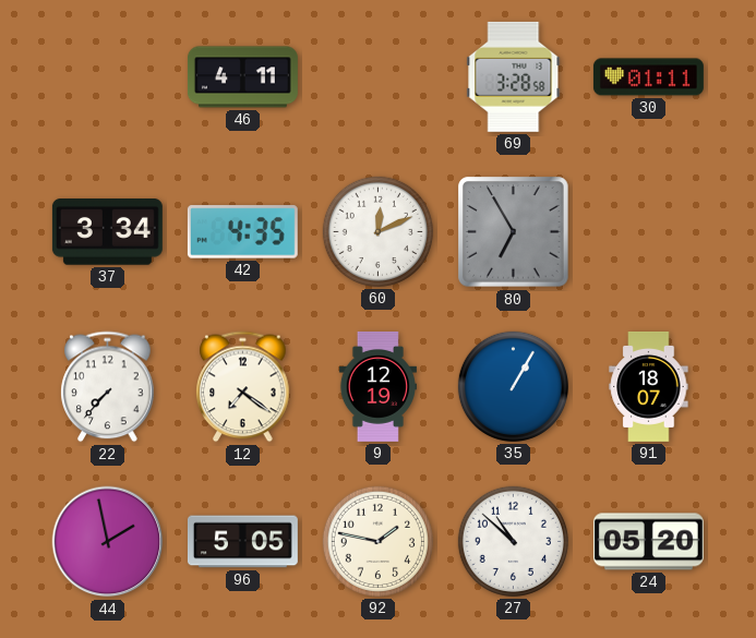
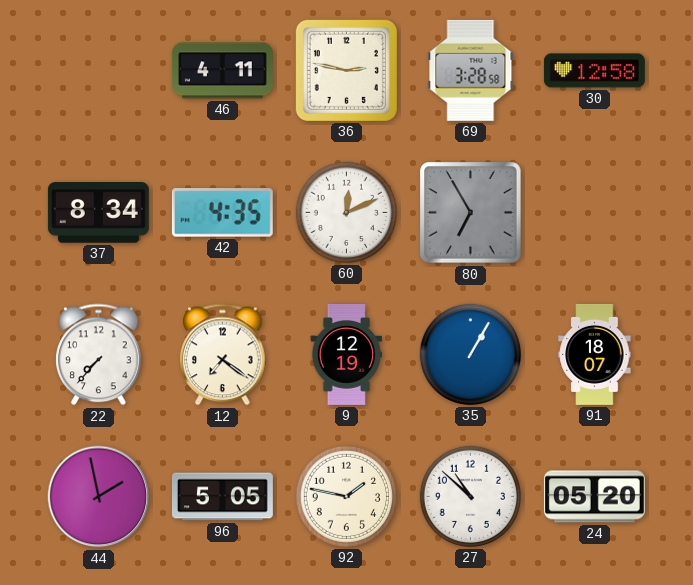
36: none -> 2:47 (346, 70)
30: 01:11 -> 12:58 (594, 71)
37: 3:34 -> 8:34 (98, 213)
